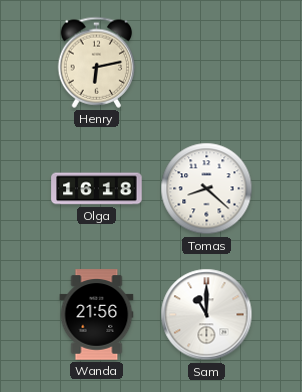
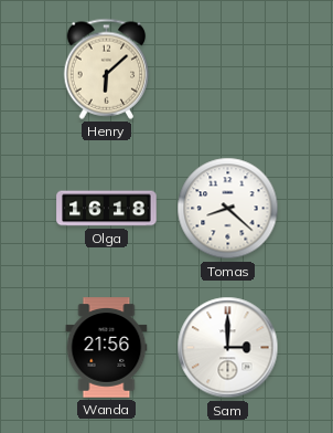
Henry: 6:13 -> 6:08 (107, 68)
Sam: 11:00 -> 3:00 (228, 348)
